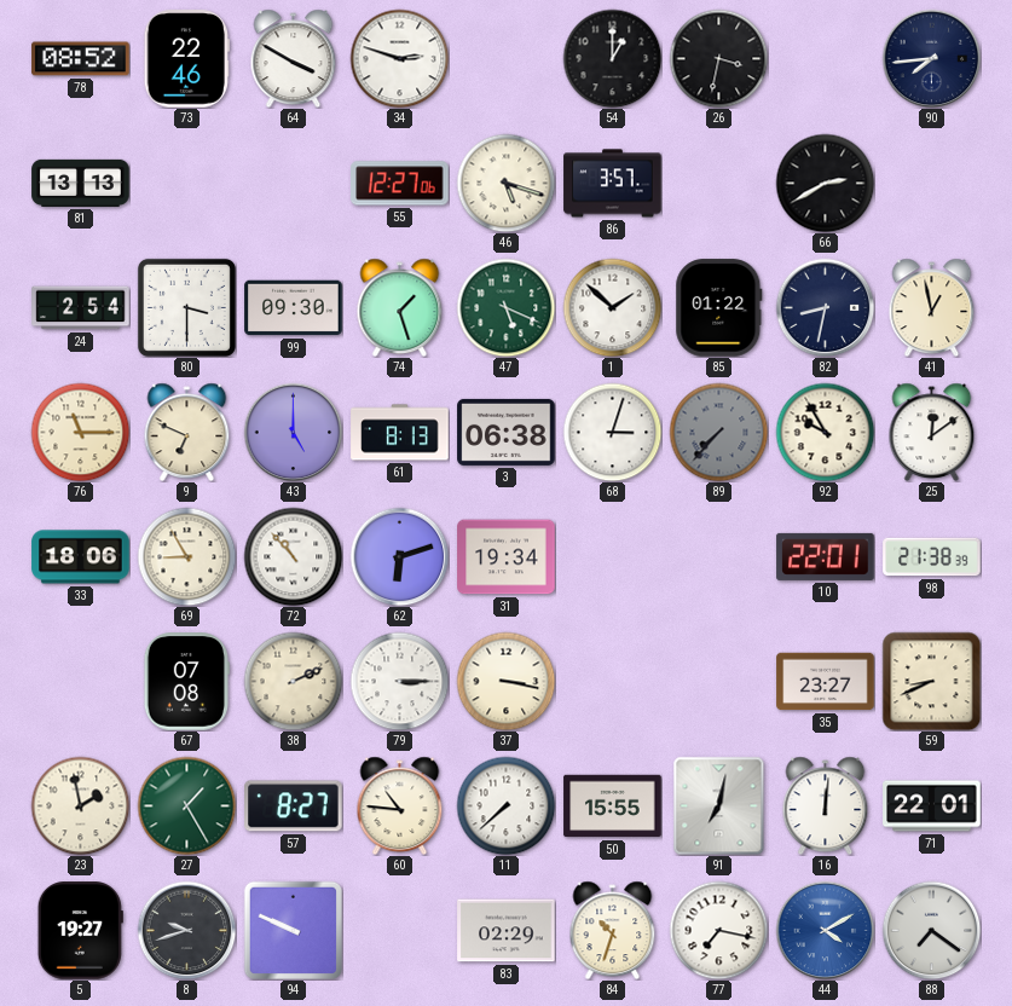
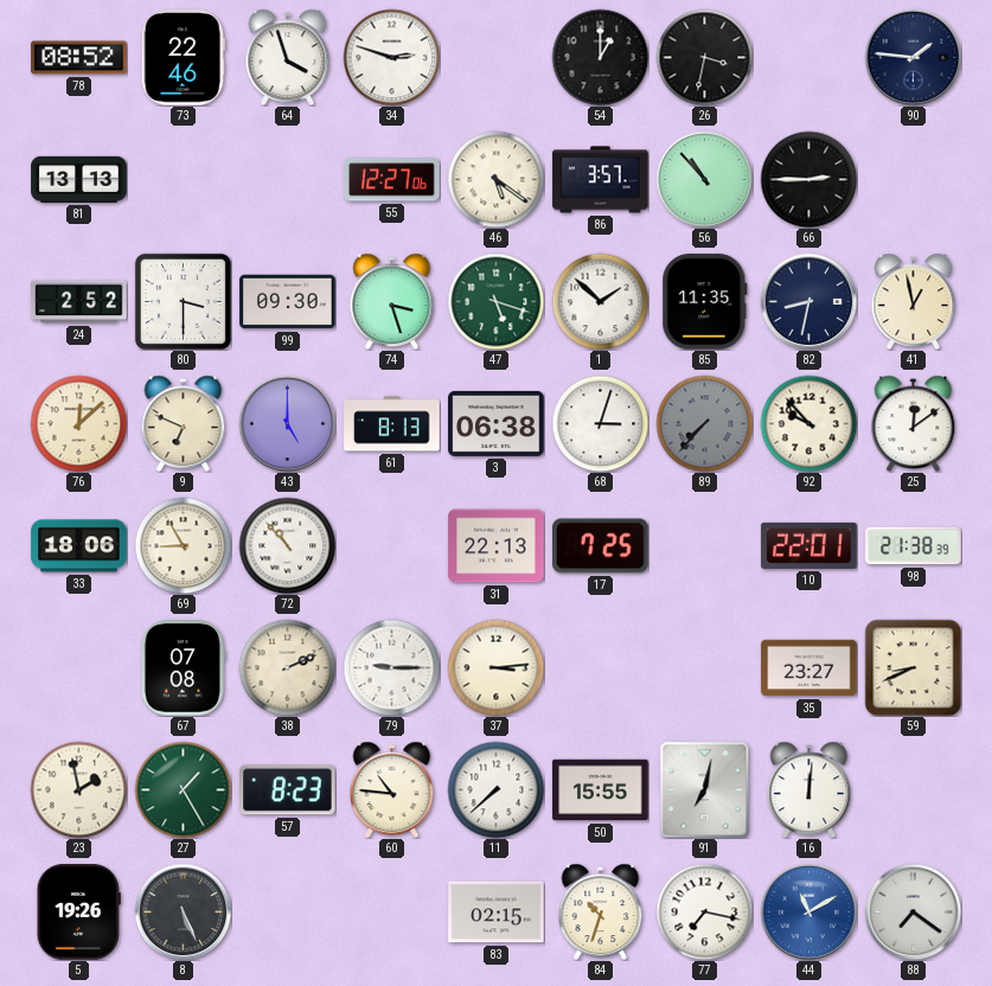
64: 3:50 -> 3:57 (288, 57)
90: 7:44 -> 1:46 (913, 57)
46: 5:18 -> 5:21 (495, 179)
56: none -> 10:53 (704, 179)
66: 2:40 -> 2:45 (808, 179)
24: 2:54 -> 2:52 (79, 302)
74: 1:27 -> 3:27 (392, 301)
47: 5:19 -> 5:18 (495, 301)
85: 01:22 -> 11:35 (705, 302)
76: 11:15 -> 12:08 (78, 423)
92: 9:55 -> 9:53 (808, 423)
62: 6:12 -> none (399, 556)
31: 19:34 -> 22:13 (497, 546)
17: none -> 7:25 (601, 546)
79: 3:15 -> 9:15 (391, 667)
37: 3:17 -> 3:14 (495, 667)
57: 8:27 -> 8:23 (288, 790)
71: 22:01 -> none (932, 806)
5: 19:27 -> 19:26 (78, 913)
8: 9:42 -> 5:26 (183, 911)
94: 9:49 -> none (293, 930)
83: 02:29 -> 02:15 (497, 913)
44: 4:10 -> 11:10 (808, 911)
